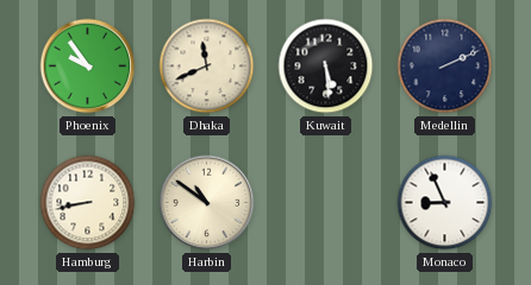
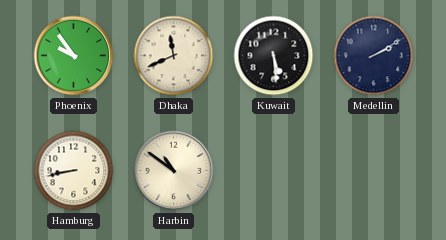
Medellin: 2:11 -> 2:10 (374, 56)
Monaco: 8:56 -> none (445, 203)
